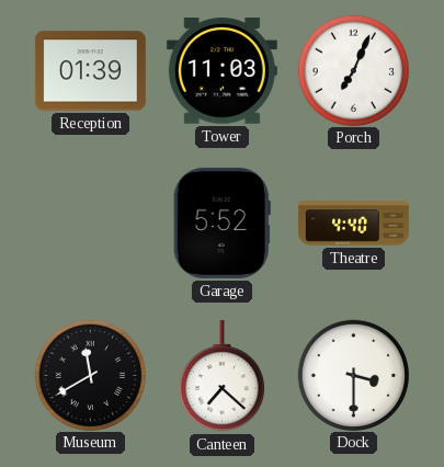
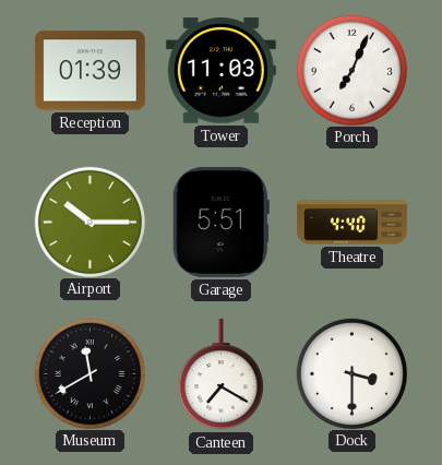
Airport: none -> 10:15 (89, 222)
Garage: 5:52 -> 5:51 (220, 222)
Canteen: 7:22 -> 7:20 (220, 374)
